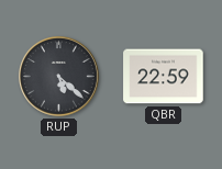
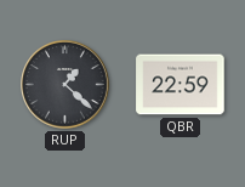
RUP: 5:22 -> 1:22 (65, 85)
